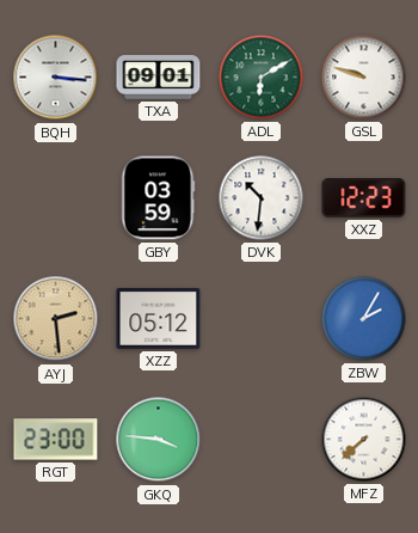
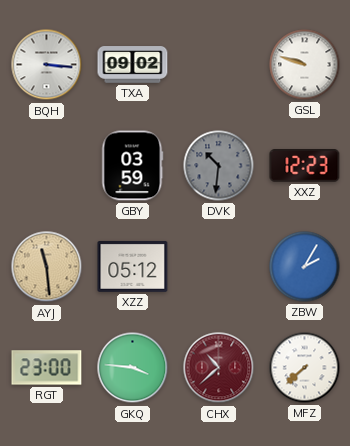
TXA: 09:01 -> 09:02 (133, 65)
ADL: 6:10 -> none (262, 78)
DVK dial: white -> grey (219, 166)
AYJ: 2:29 -> 11:29 (47, 267)
CHX: none -> 10:38 (219, 368)
